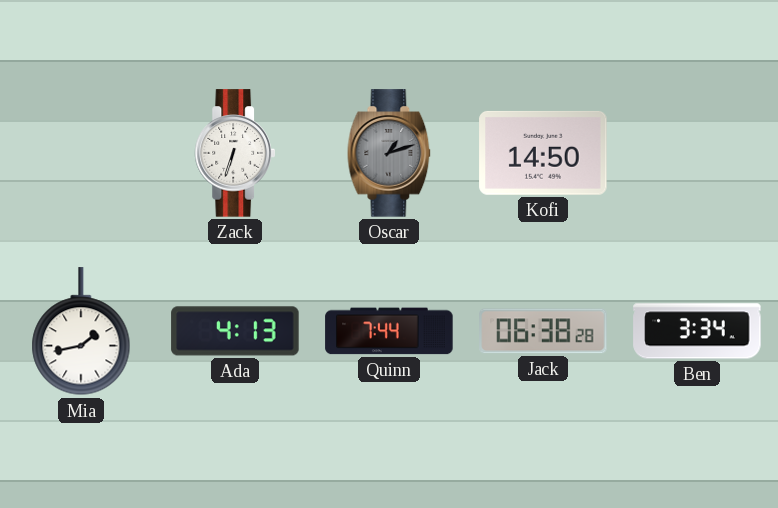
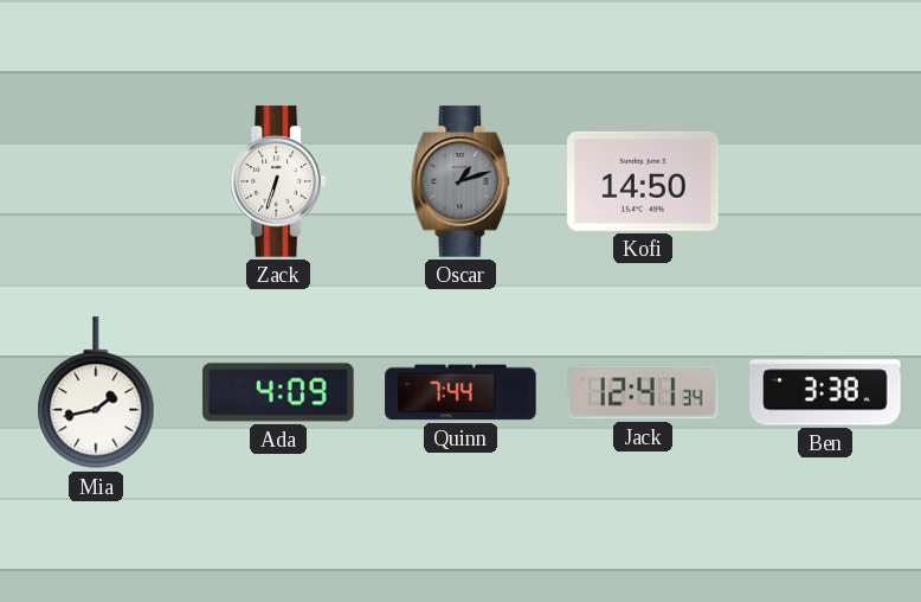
Ada: 4:13 -> 4:09 (278, 392)
Jack: 06:38 -> 12:41 (643, 392)
Ben: 3:34 -> 3:38 (825, 392)
